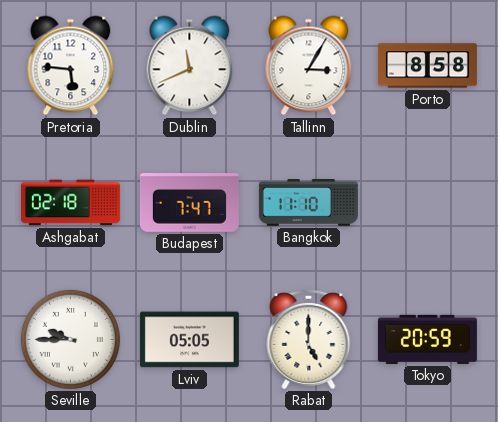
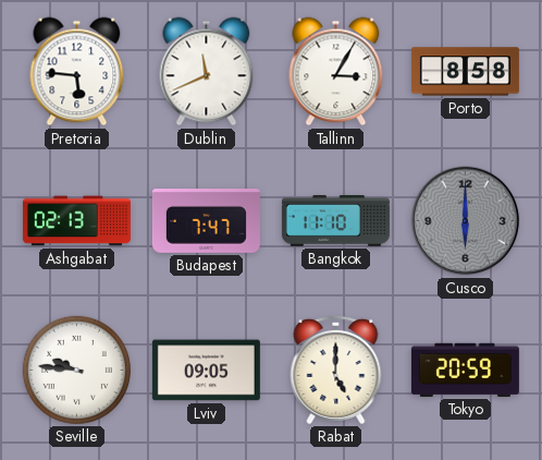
Ashgabat: 02:18 -> 02:13 (76, 221)
Cusco: none -> 6:00 (466, 221)
Seville: 9:45 -> 9:46 (76, 370)
Lviv: 05:05 -> 09:05 (206, 371)
